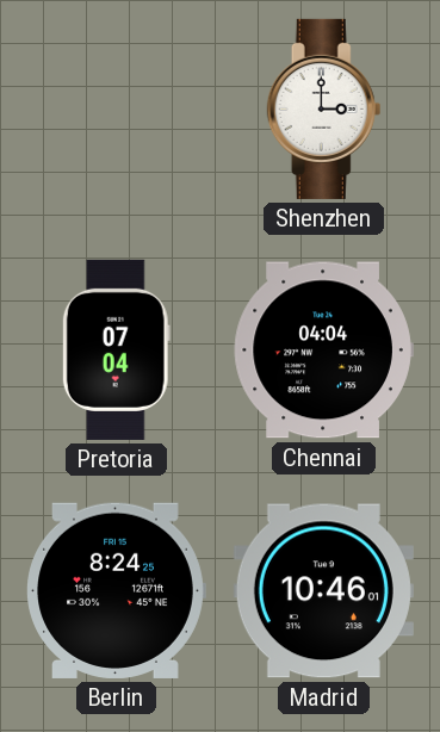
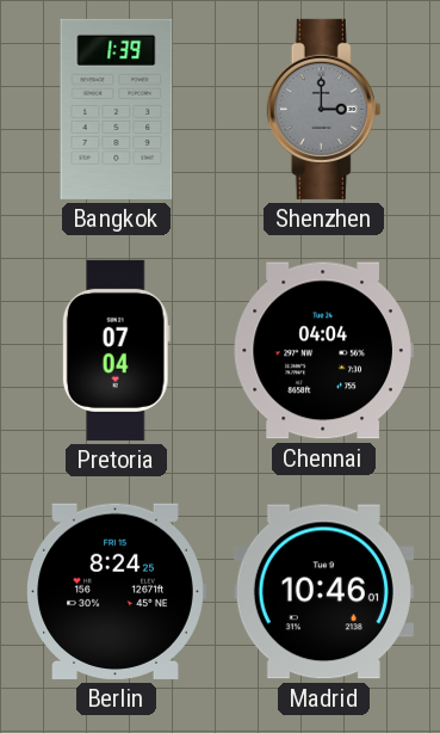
Bangkok: none -> 1:39 (117, 109)
Shenzhen dial: white -> grey (324, 109)
